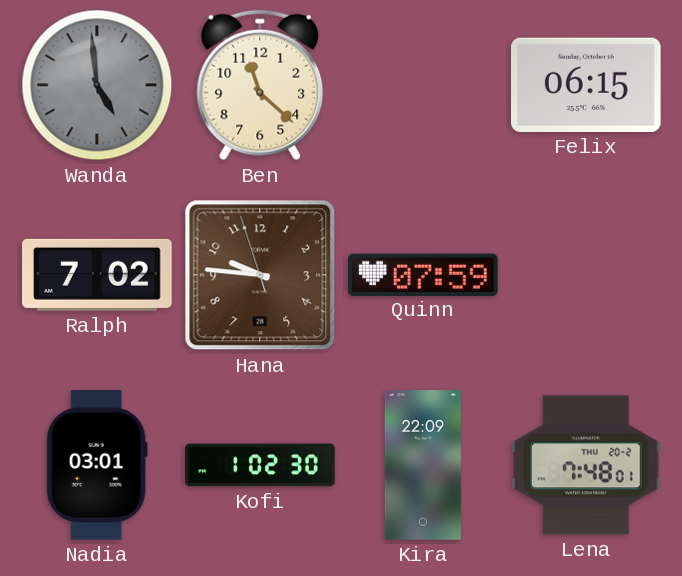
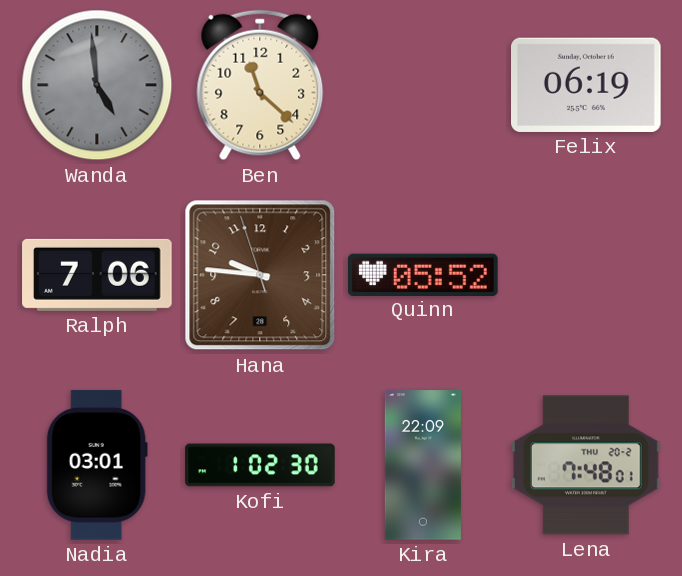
Felix: 06:15 -> 06:19 (587, 85)
Ralph: 7:02 -> 7:06 (97, 275)
Quinn: 07:59 -> 05:52 (424, 274)
